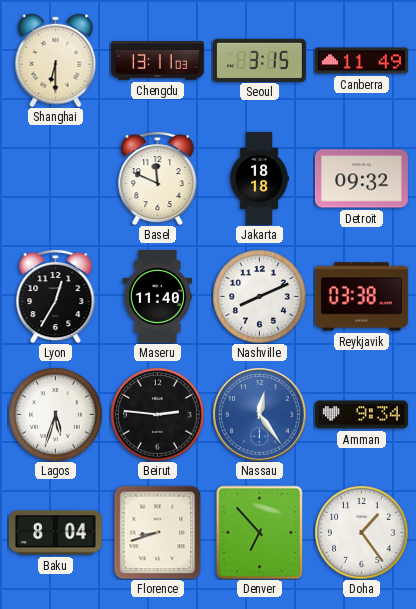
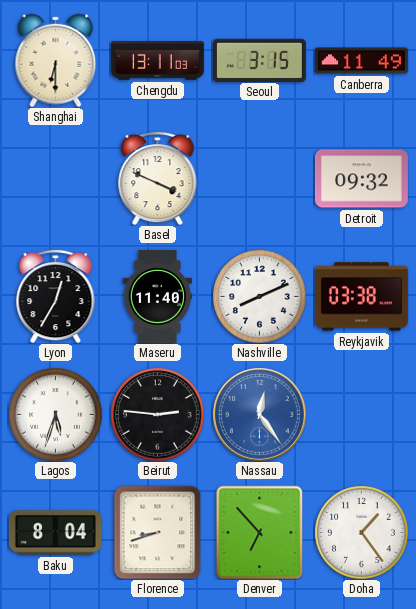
Basel: 11:49 -> 3:49 (158, 178)
Jakarta: 18:18 -> none (259, 178)
Amman: 9:34 -> none (361, 415)
